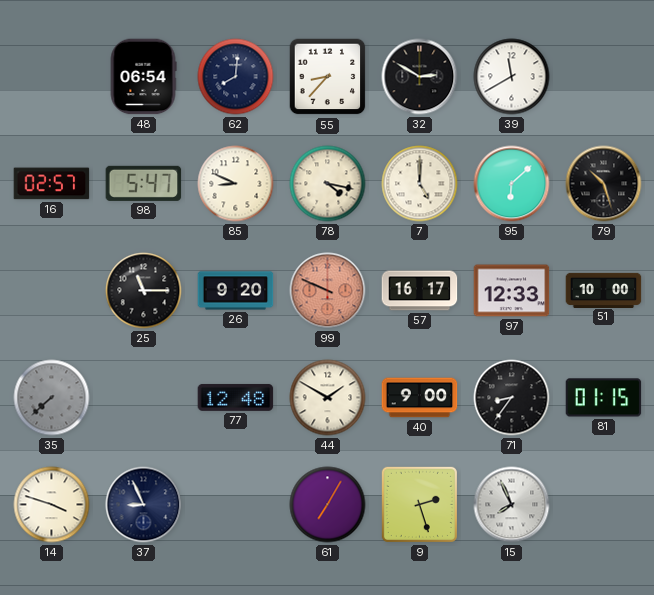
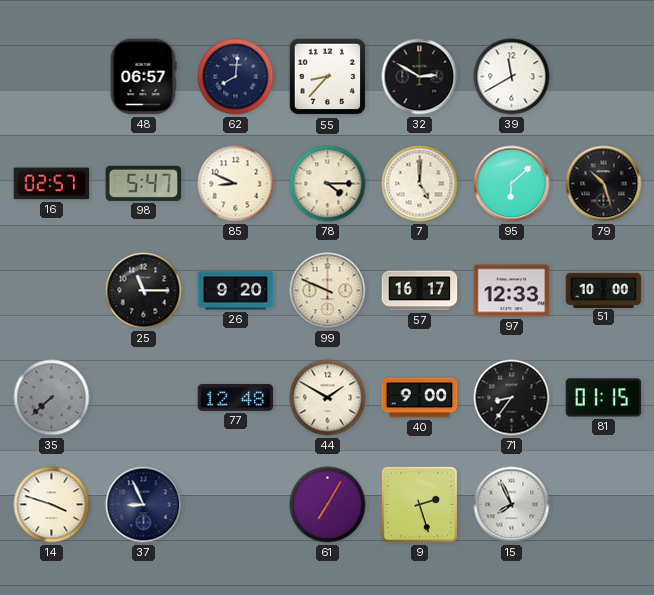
48: 06:54 -> 06:57 (143, 77)
78: 4:17 -> 4:15 (328, 184)
99 dial: salmon -> cream (328, 291)
